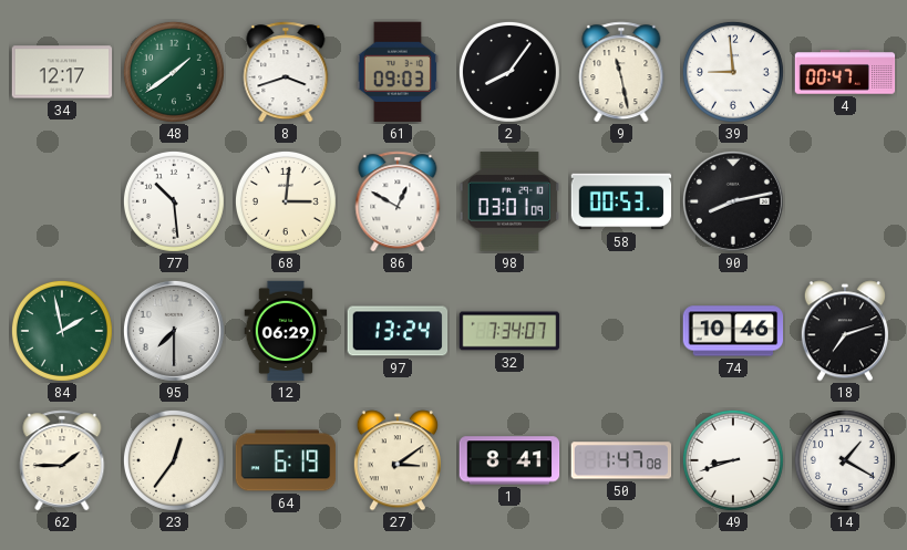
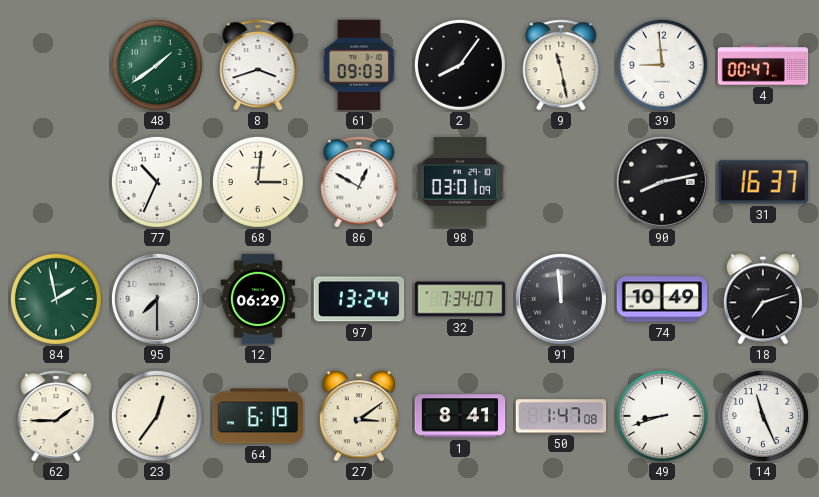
34: 12:17 -> none (62, 72)
77: 10:29 -> 10:34 (157, 182)
58: 00:53 -> none (621, 201)
31: none -> 16:37 (762, 182)
91: none -> 11:59 (561, 299)
74: 10:46 -> 10:49 (662, 299)
14: 1:20 -> 11:26 (763, 416)
